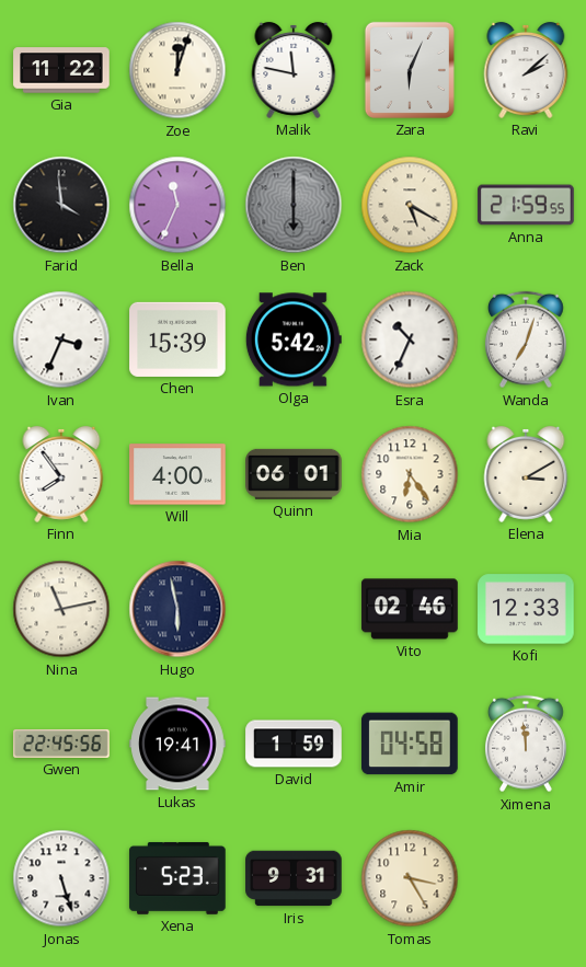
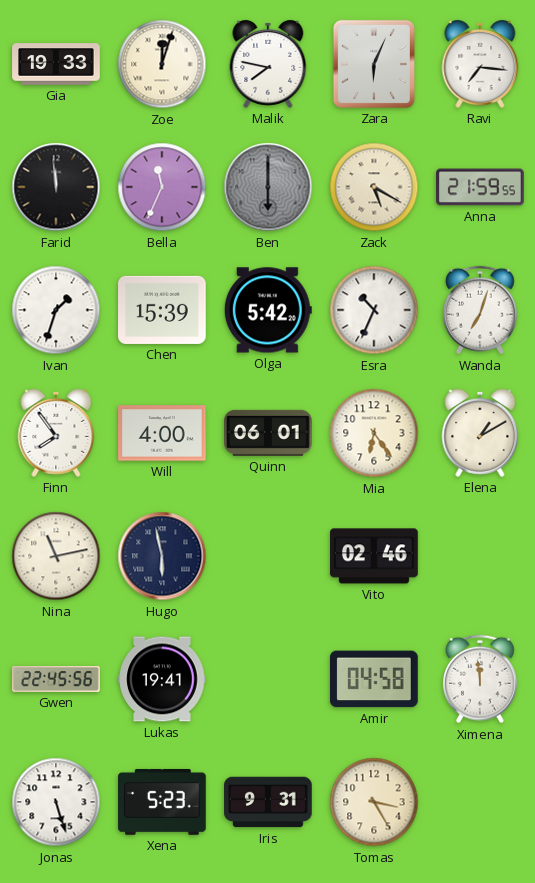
Gia: 11:22 -> 19:33 (56, 64)
Malik: 11:47 -> 7:47 (268, 64)
Ravi: 2:08 -> 7:16 (480, 64)
Farid: 3:59 -> 11:59 (56, 187)
Ivan: 3:34 -> 1:33 (56, 310)
Elena: 3:10 -> 1:10 (480, 433)
Kofi: 12:33 -> none (526, 609)
David: 1:59 -> none (294, 744)
